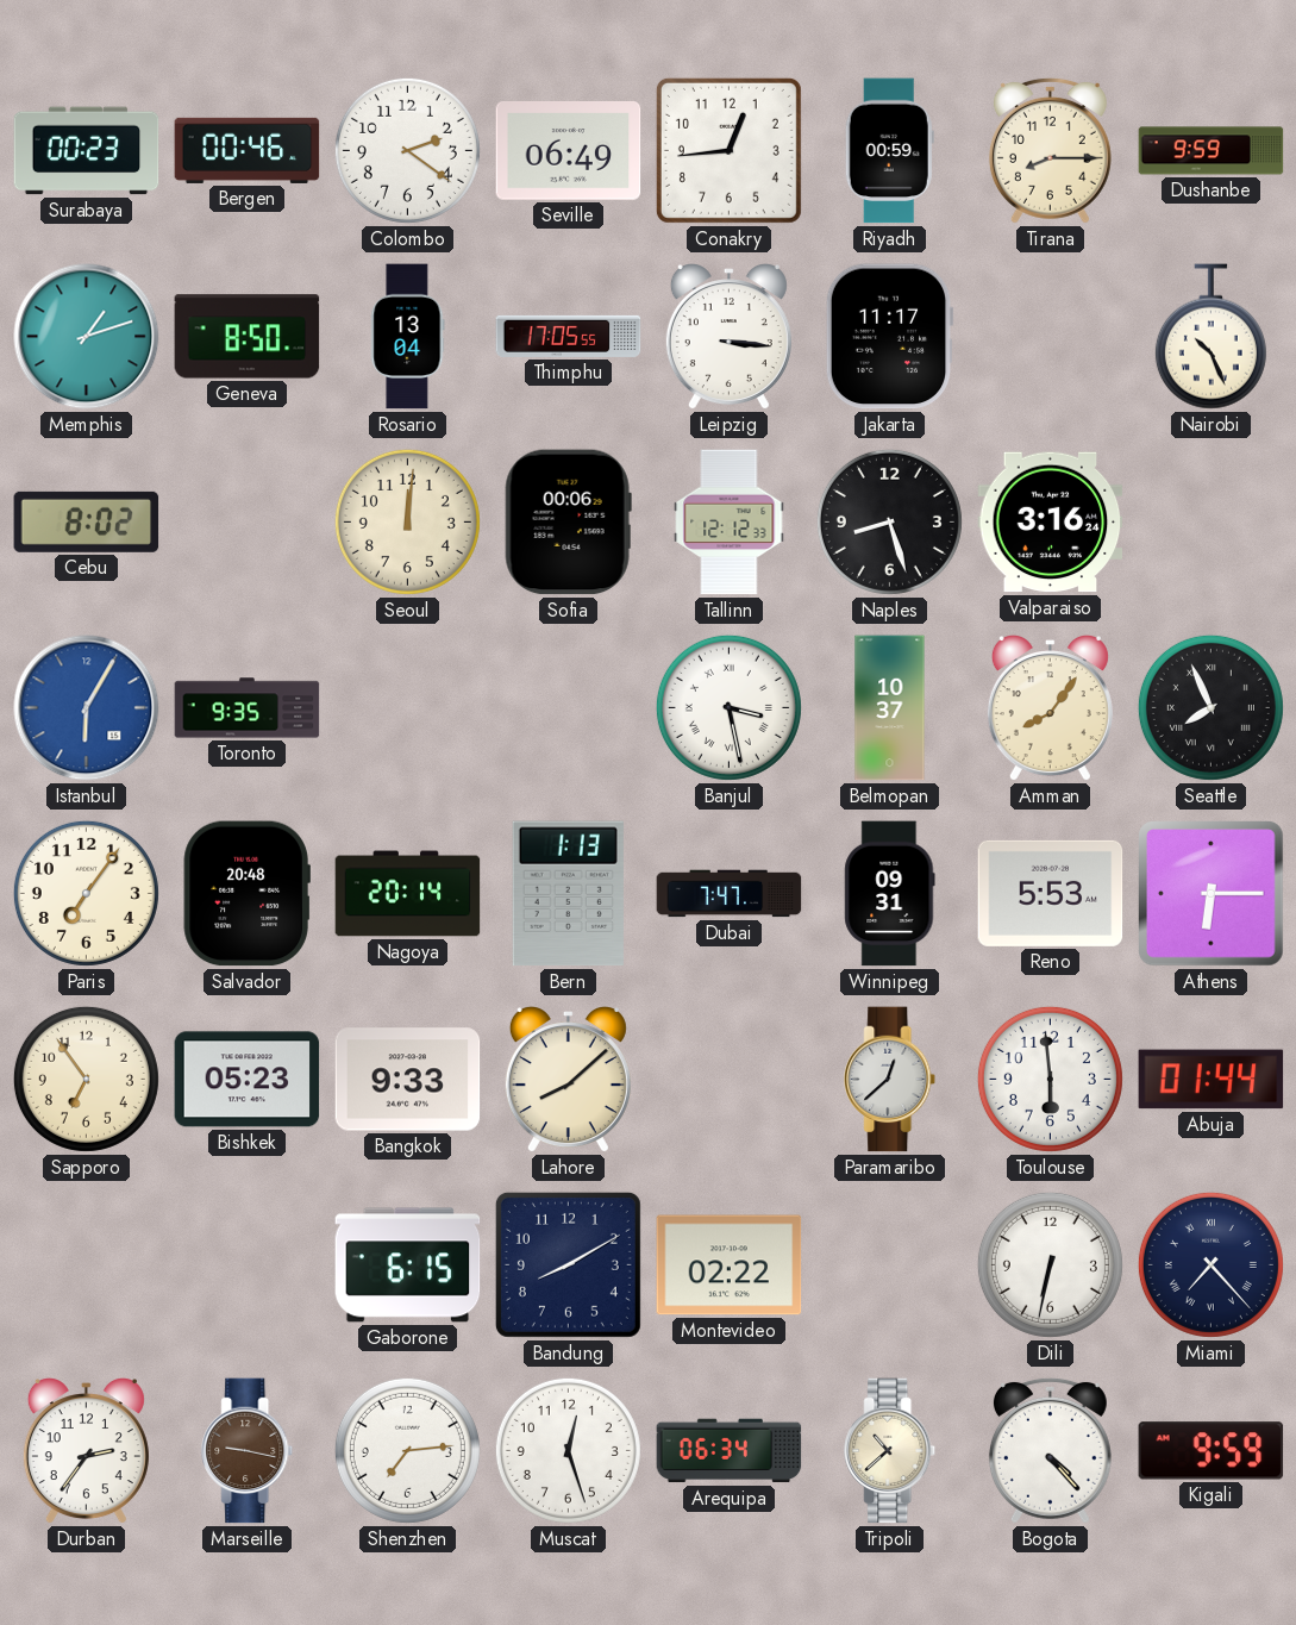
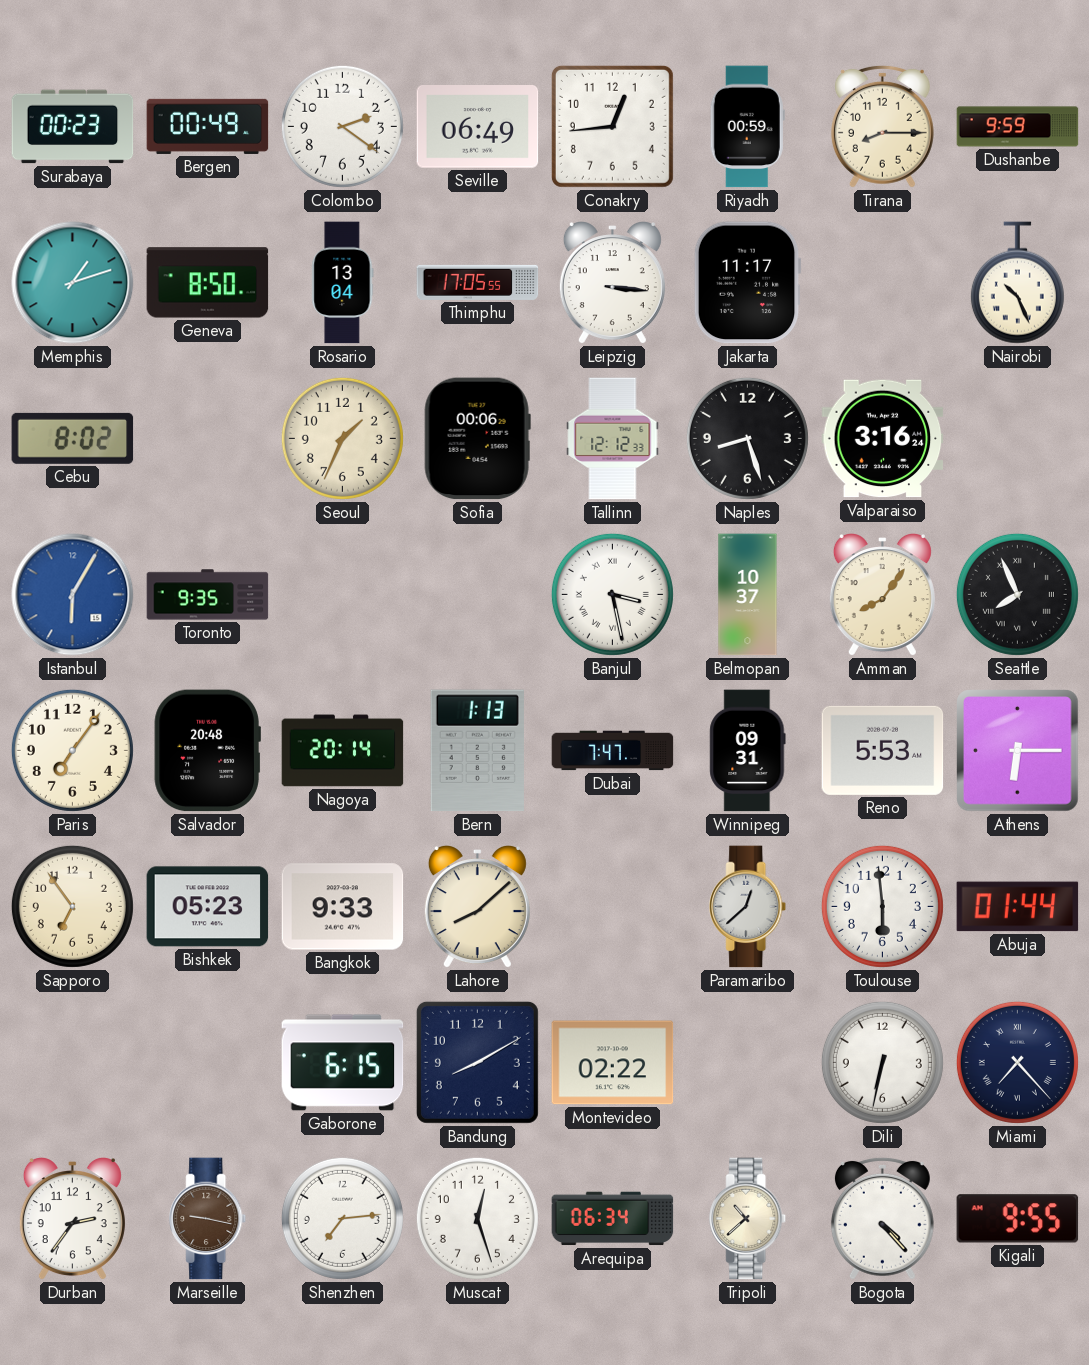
Bergen: 00:46 -> 00:49 (208, 126)
Seoul: 12:01 -> 1:34 (342, 438)
Kigali: 9:59 -> 9:55 (1018, 1219)
